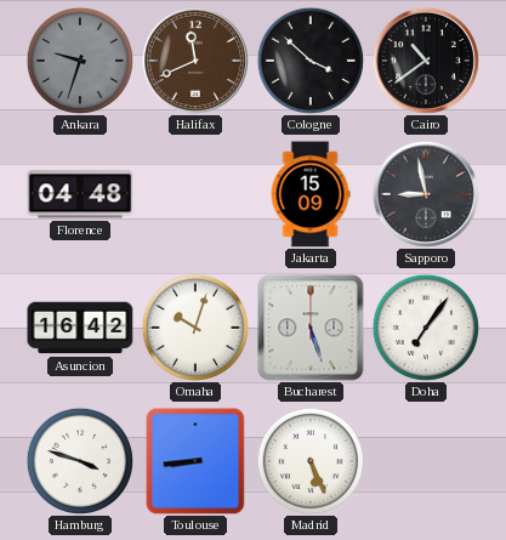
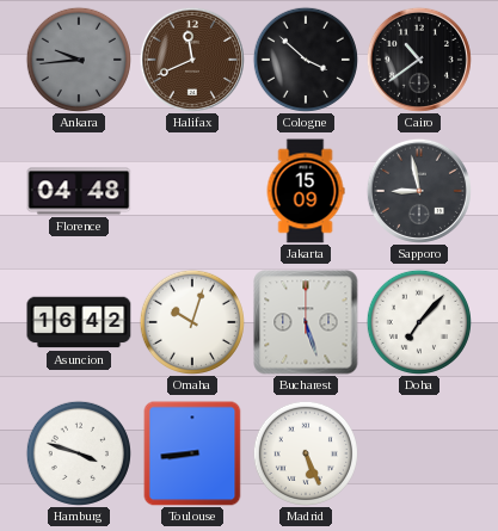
Ankara: 9:33 -> 9:44 (79, 60)
Doha: 7:06 -> 7:07 (419, 322)
